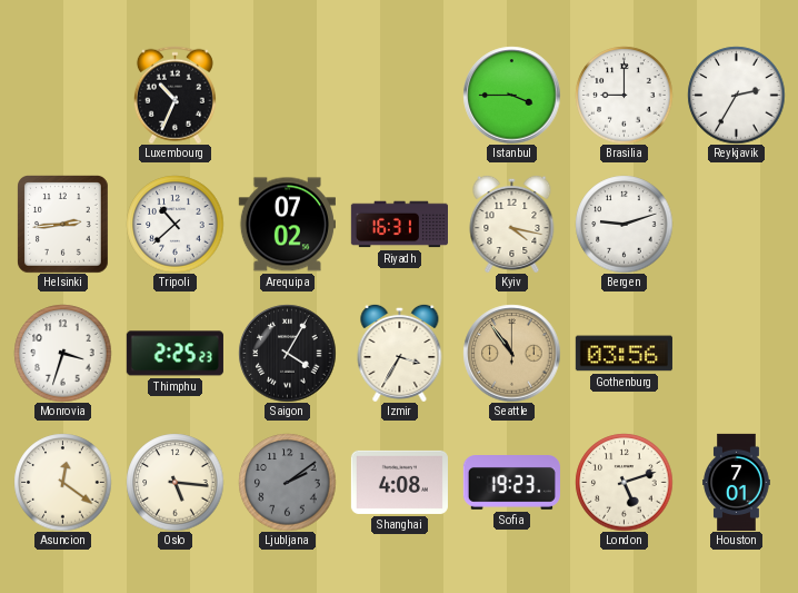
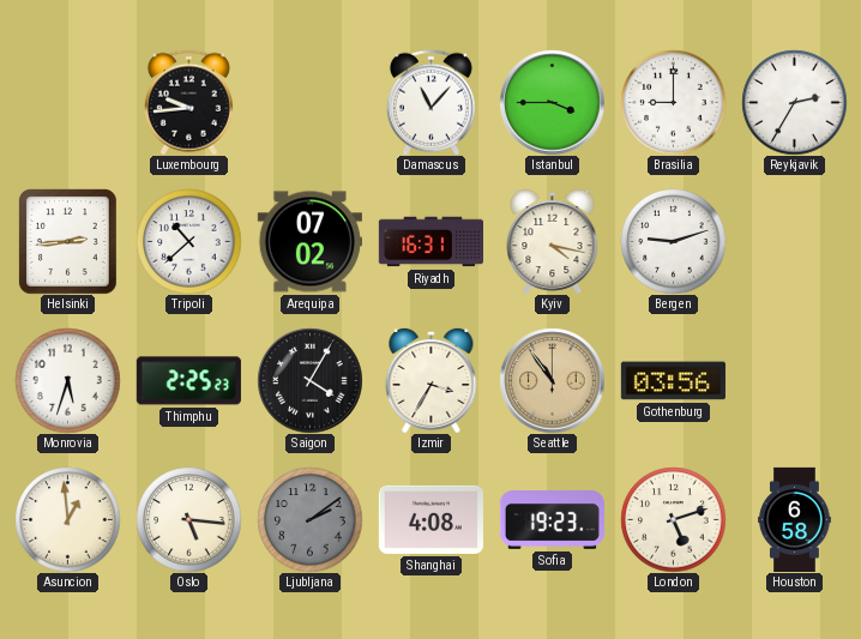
Luxembourg: 10:34 -> 9:44 (188, 102)
Damascus: none -> 11:07 (431, 102)
Monrovia: 3:33 -> 5:33 (67, 380)
Asuncion: 12:21 -> 12:59 (67, 519)
Houston: 7:01 -> 6:58 (795, 519)
